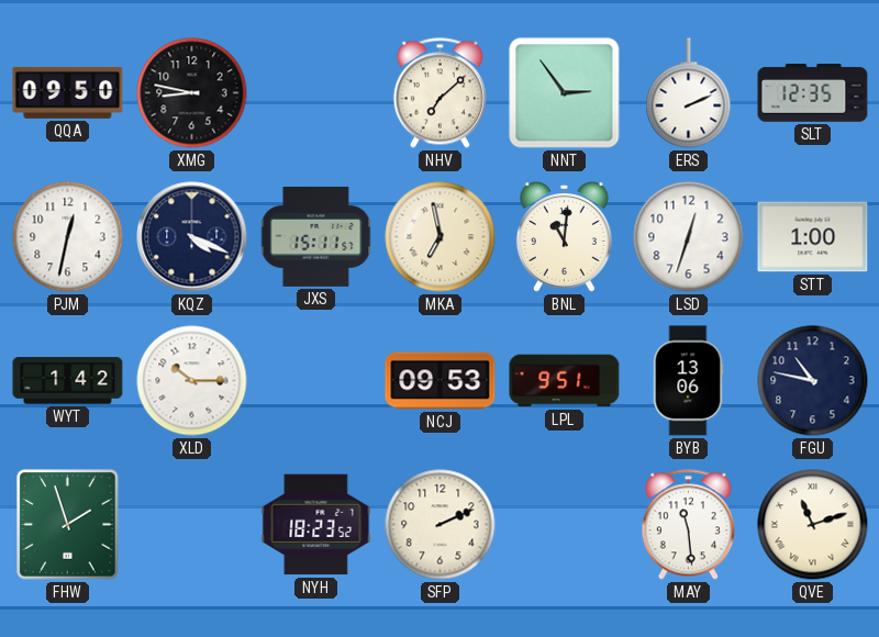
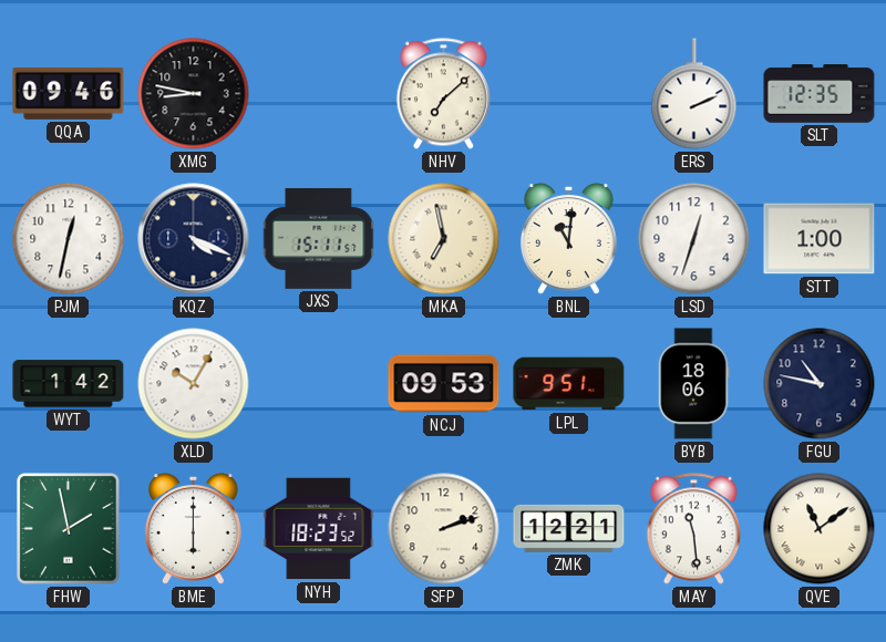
QQA: 09:50 -> 09:46 (69, 93)
NNT: 2:54 -> none (565, 93)
XLD: 10:15 -> 10:05 (194, 384)
BYB: 13:06 -> 18:06 (693, 384)
FHW: 1:57 -> 1:58 (69, 529)
BME: none -> 6:00 (193, 529)
SFP: 2:11 -> 2:12 (444, 529)
ZMK: none -> 12:21 (569, 528)
QVE: 11:12 -> 11:09 (820, 529)
